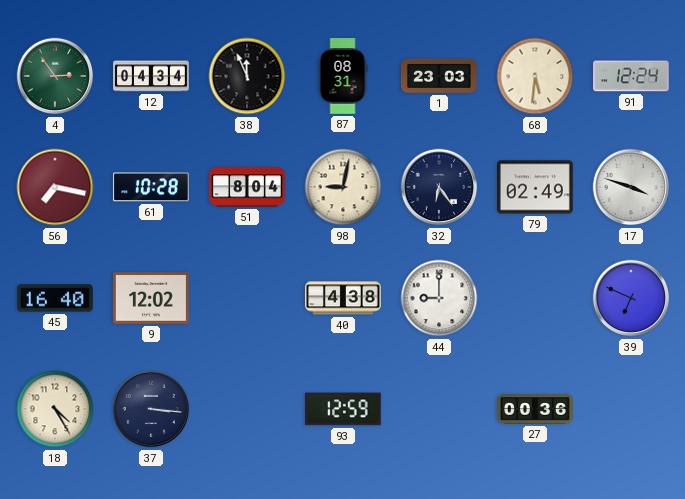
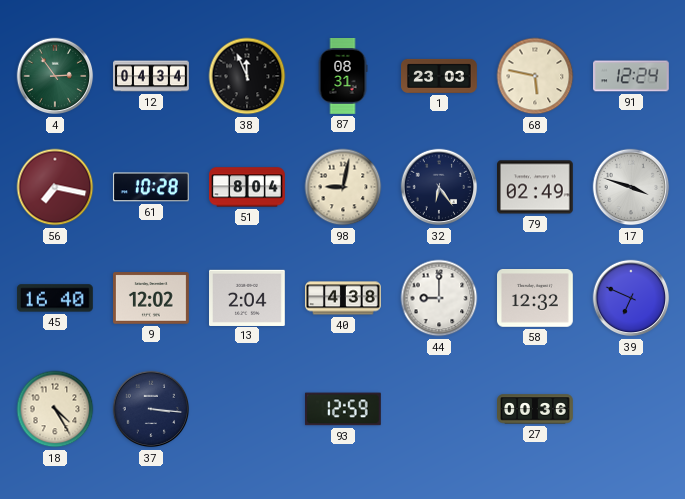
68: 5:31 -> 5:47 (535, 76)
13: none -> 2:04 (248, 297)
58: none -> 12:32 (536, 299)
